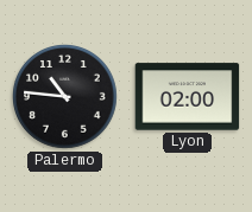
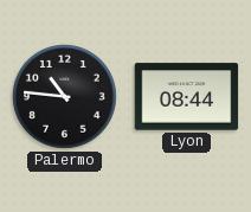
Lyon: 02:00 -> 08:44 (187, 97)
